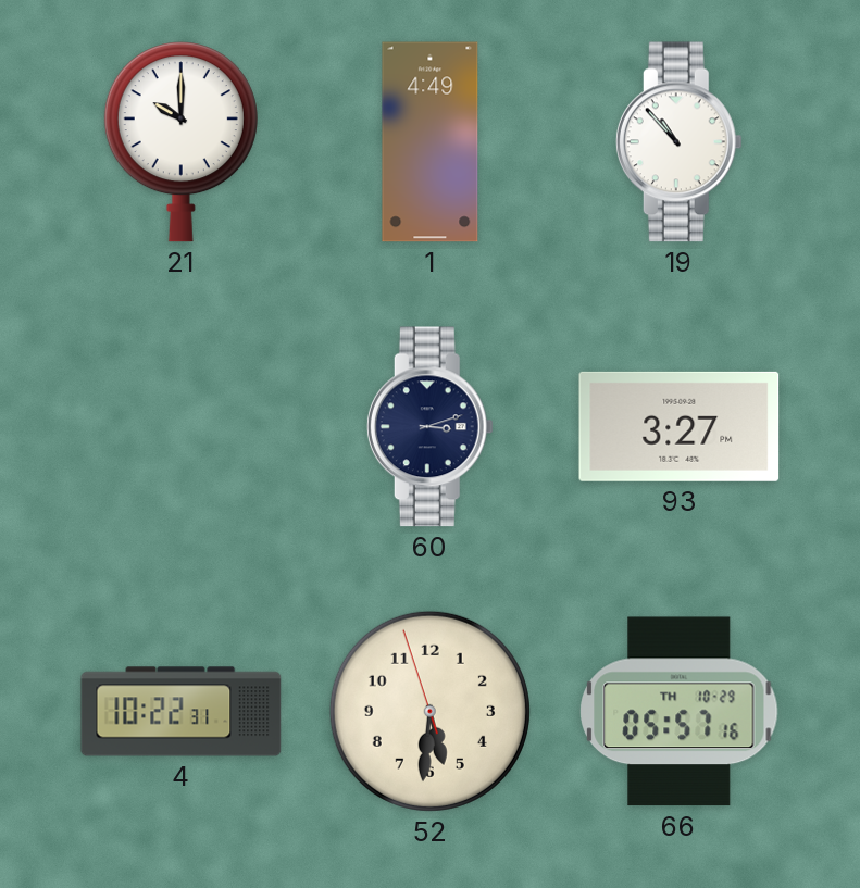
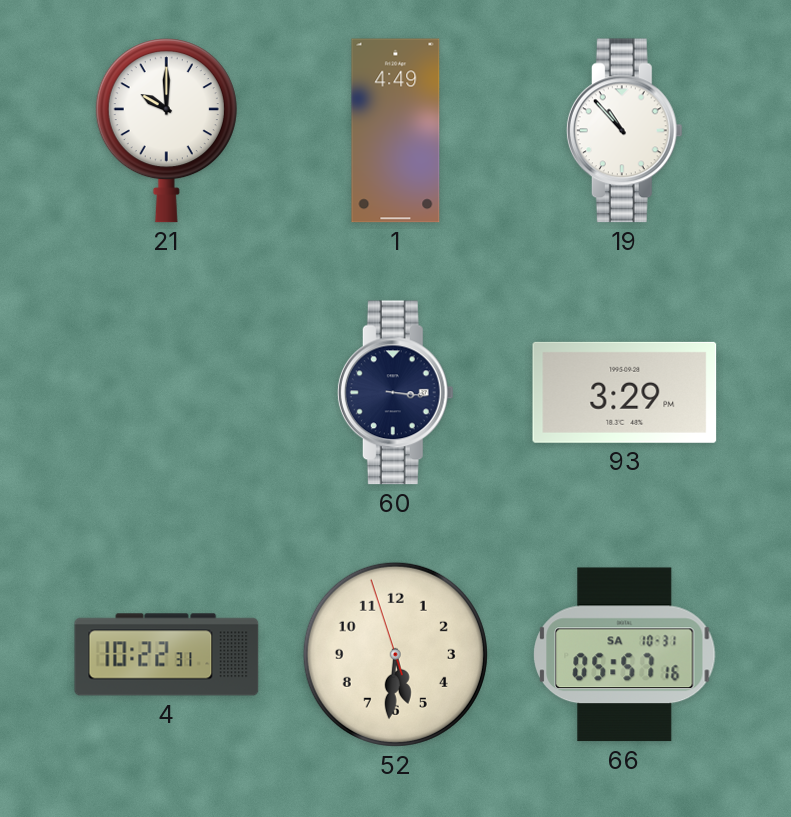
60: 3:12 -> 3:16 (395, 393)
93: 3:27 -> 3:29 (625, 392)
66 date: TH 10-29 -> SA 10-31 (625, 655)
